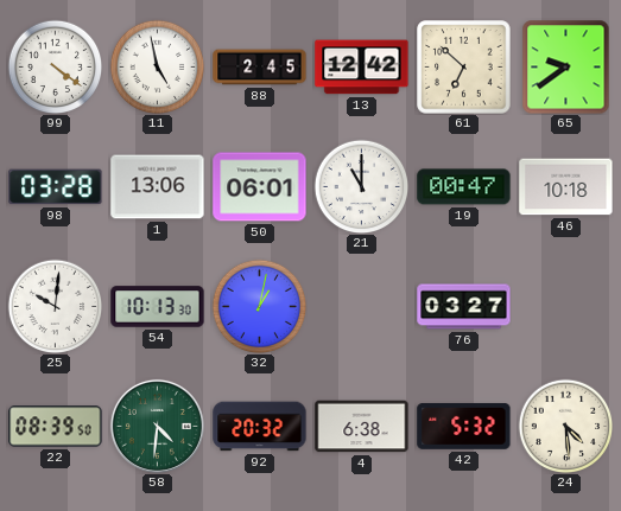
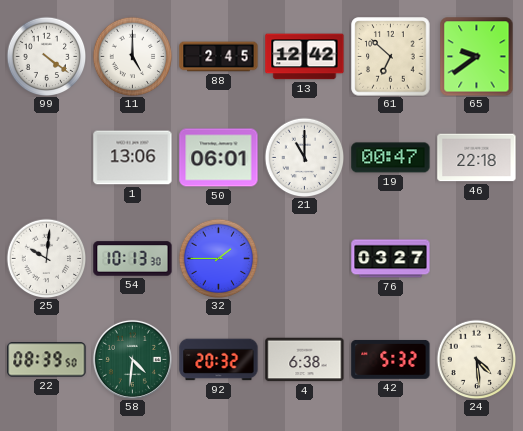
11: 4:58 -> 5:00 (132, 56)
98: 03:28 -> none (56, 187)
46: 10:18 -> 22:18 (477, 158)
32: 1:02 -> 1:45 (218, 258)
